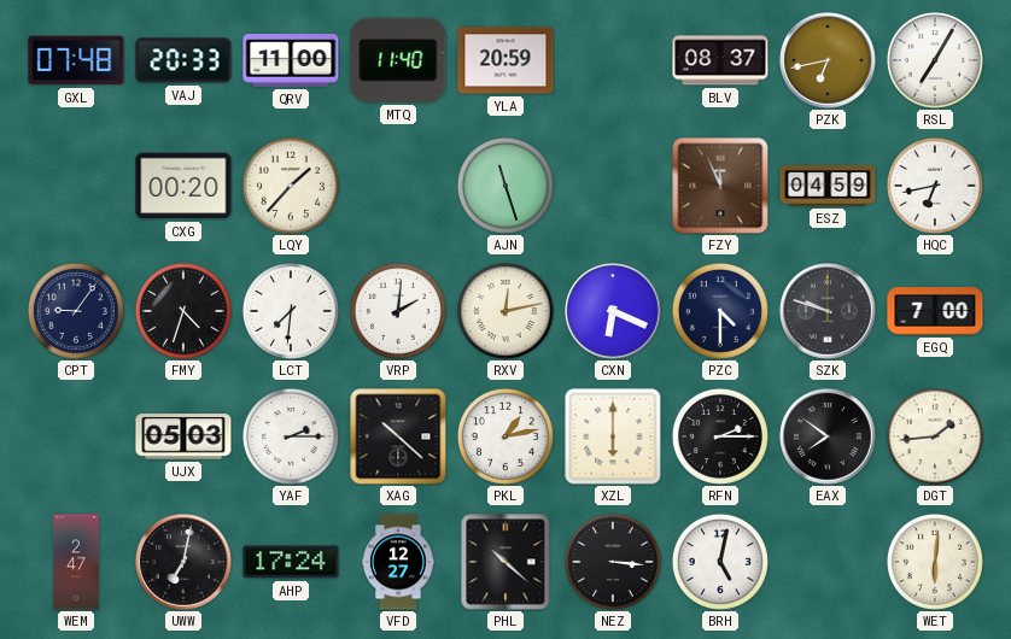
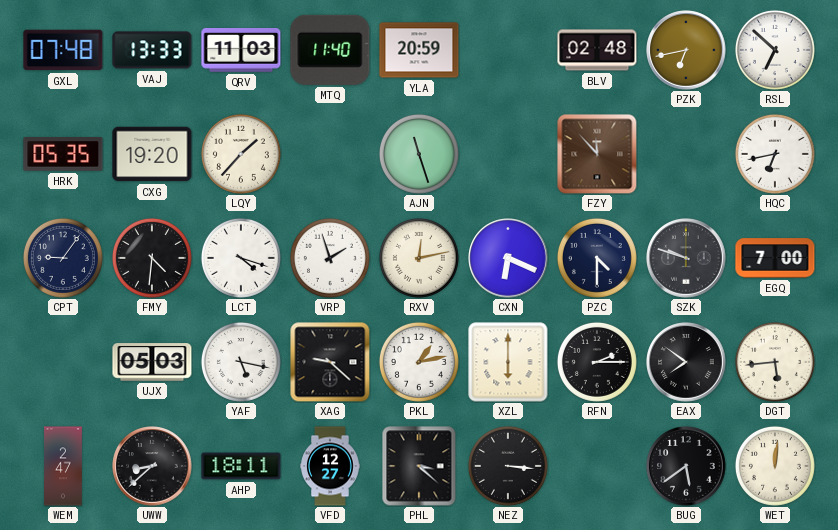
VAJ: 20:33 -> 13:33 (152, 50)
QRV: 11:00 -> 11:03 (241, 51)
BLV: 08:37 -> 02:48 (597, 50)
RSL: 7:05 -> 6:52 (775, 50)
HRK: none -> 05:35 (63, 155)
CXG: 00:20 -> 19:20 (152, 154)
FZY: 11:56 -> 11:53 (597, 154)
ESZ: 04:59 -> none (828, 186)
FMY: 4:33 -> 4:31 (152, 258)
LCT: 7:31 -> 4:18 (241, 258)
VRP: 2:01 -> 1:57 (330, 258)
YAF: 2:15 -> 5:17 (241, 362)
XAG: 10:22 -> 9:22 (330, 362)
DGT: 1:44 -> 5:44 (775, 362)
UWW: 7:02 -> 8:38 (152, 466)
AHP: 17:24 -> 18:11 (241, 466)
PHL: 10:22 -> 3:22 (419, 466)
BRH: 5:02 -> none (720, 562)
BUG: none -> 5:39 (686, 466)
WET: 6:01 -> 12:01 (775, 466)
